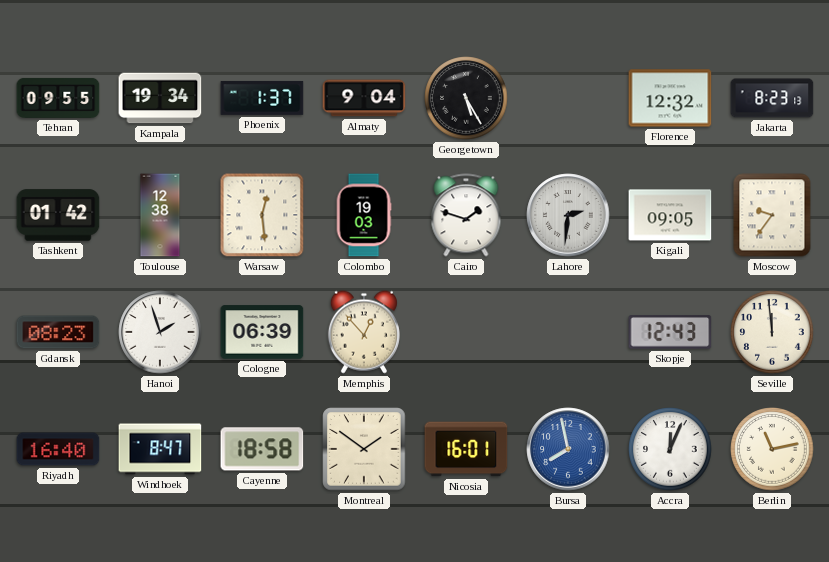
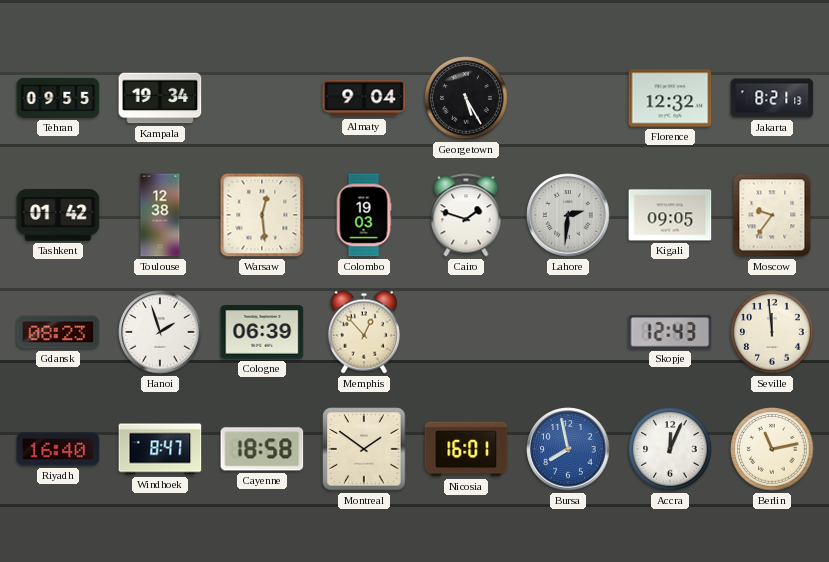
Phoenix: 1:37 -> none (262, 98)
Jakarta: 8:23 -> 8:21 (772, 98)
